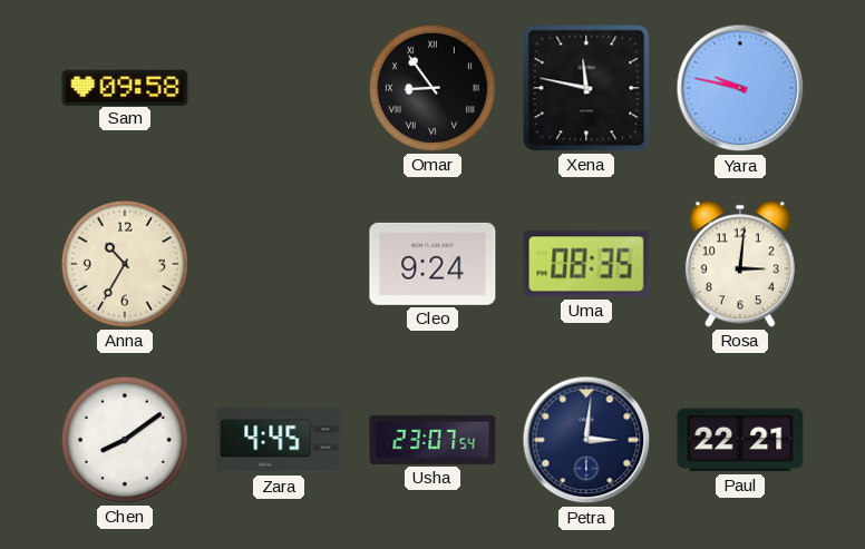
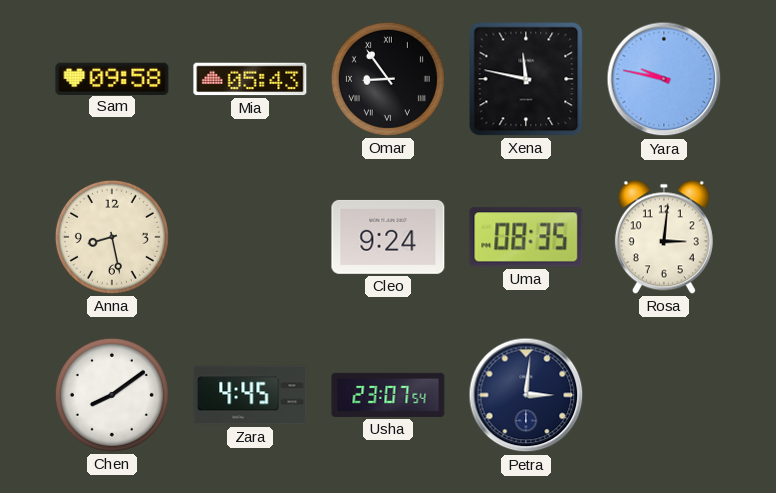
Mia: none -> 05:43 (250, 79)
Anna: 10:35 -> 8:28 (112, 237)
Paul: 22:21 -> none (740, 440)
